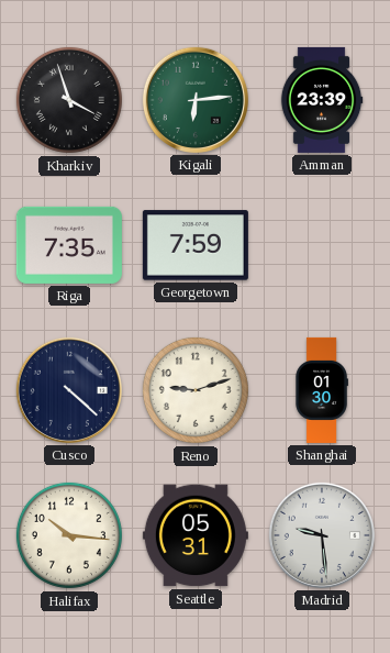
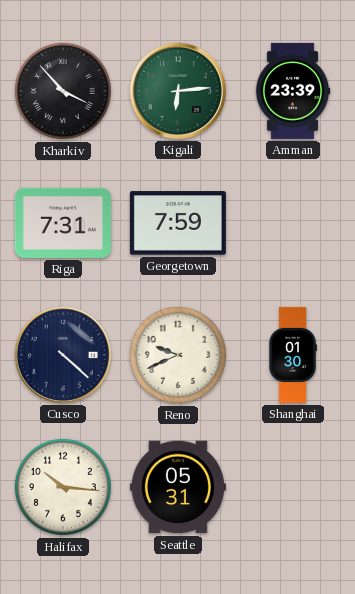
Kharkiv: 3:57 -> 3:53 (63, 91)
Riga: 7:35 -> 7:31 (63, 223)
Reno: 9:12 -> 9:41 (178, 355)
Madrid: 9:29 -> none (322, 535)
